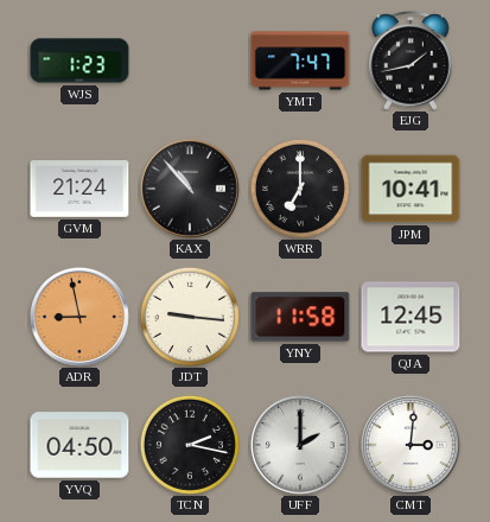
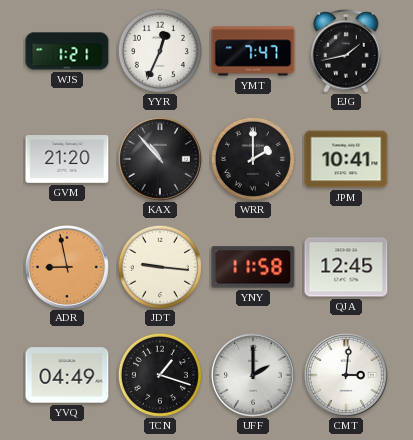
WJS: 1:23 -> 1:21 (67, 51)
YYR: none -> 12:34 (160, 51)
GVM: 21:24 -> 21:20 (67, 160)
WRR: 7:00 -> 2:00 (253, 159)
YVQ: 04:50 -> 04:49 (67, 375)
TCN: 2:17 -> 1:18 (160, 375)
